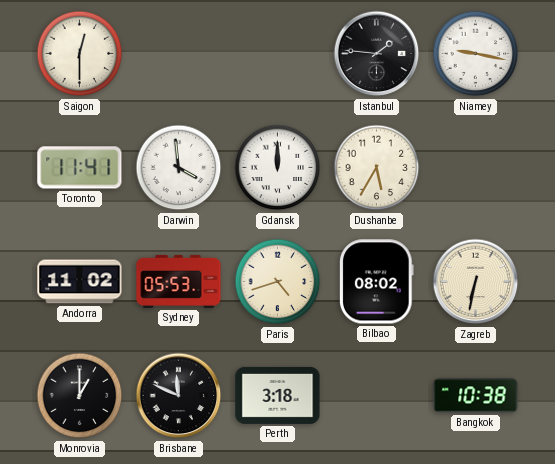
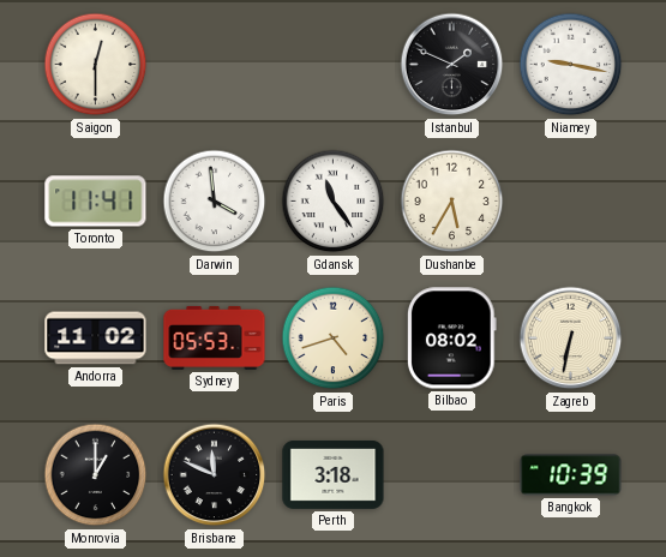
Istanbul: 1:46 -> 1:49 (452, 65)
Gdansk: 12:00 -> 11:24 (334, 202)
Bangkok: 10:38 -> 10:39 (571, 475)
